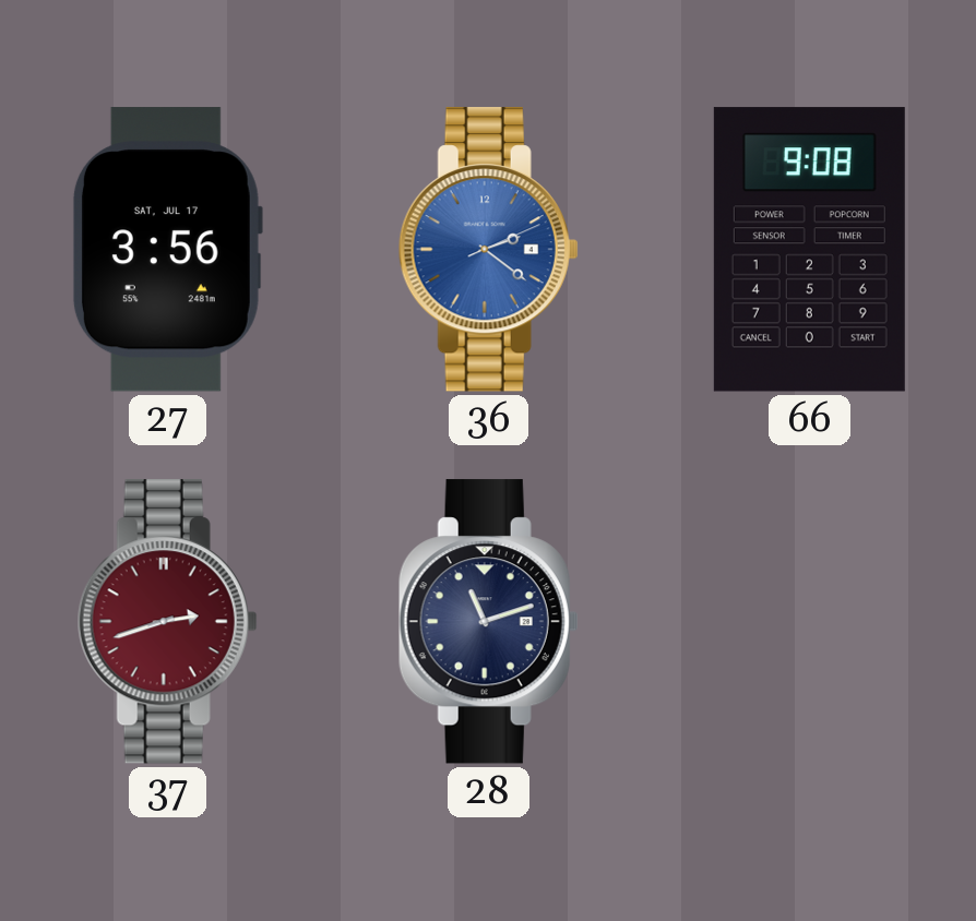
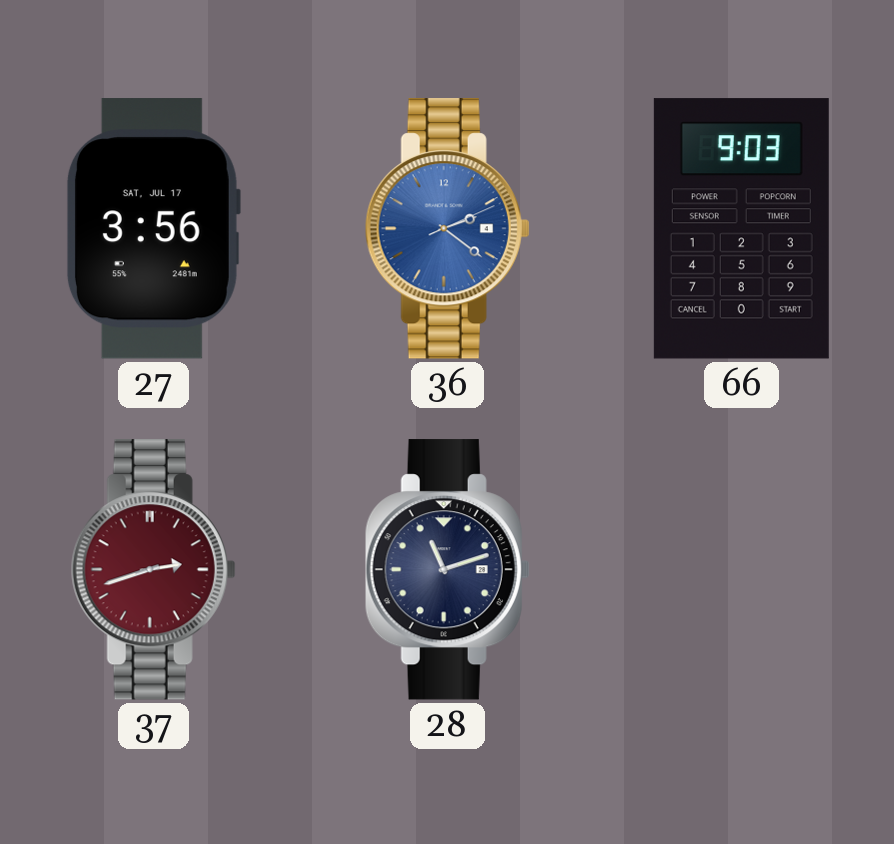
66: 9:08 -> 9:03 (741, 229)
